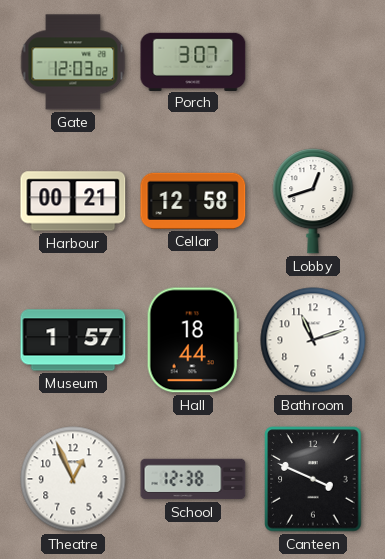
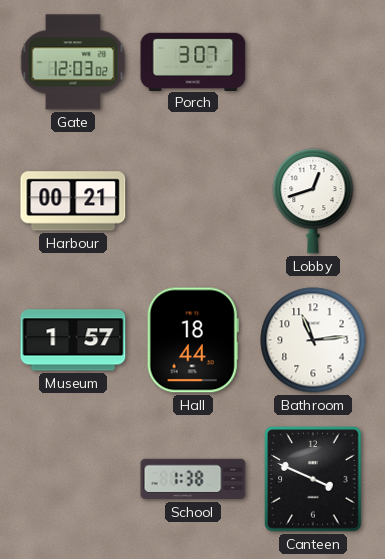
Cellar: 12:58 -> none (193, 201)
Bathroom: 11:12 -> 11:14 (313, 340)
Theatre: 12:56 -> none (73, 479)
School: 12:38 -> 1:38 (193, 479)
